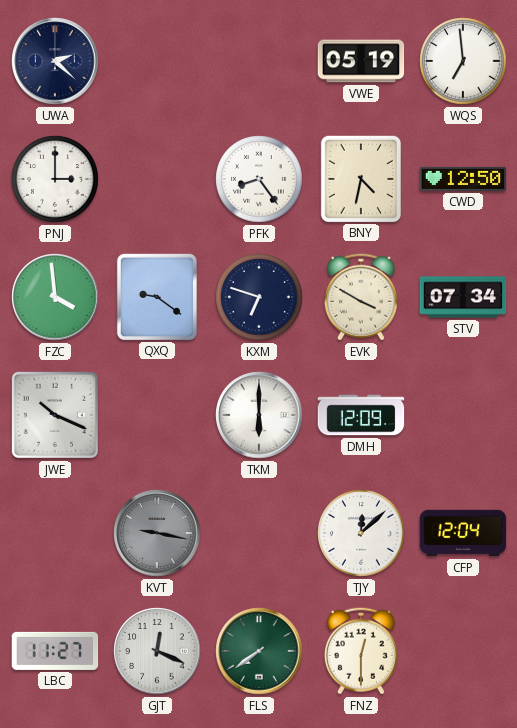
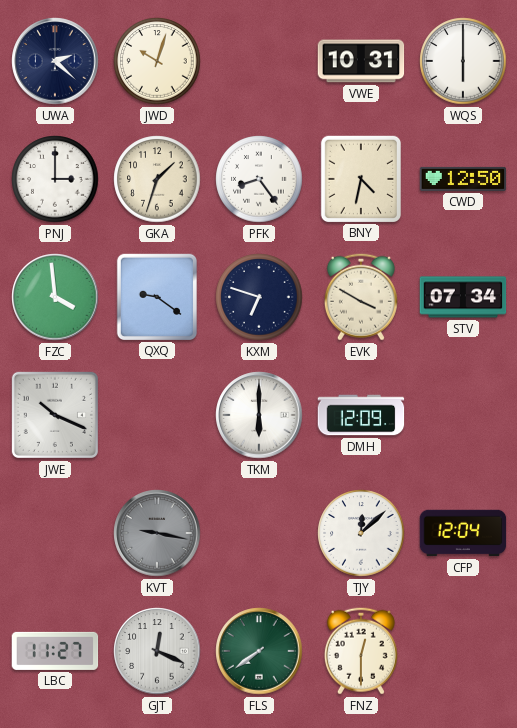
JWD: none -> 10:03 (157, 61)
VWE: 05:19 -> 10:31 (361, 61)
WQS: 6:59 -> 6:00 (463, 61)
GKA: none -> 1:33 (157, 179)
